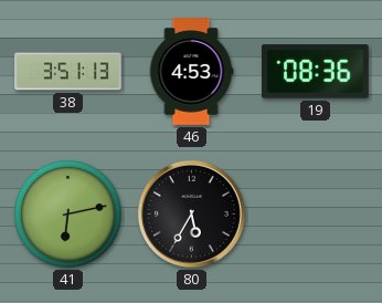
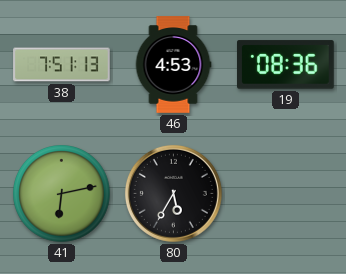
38: 3:51 -> 7:51 (62, 65)
